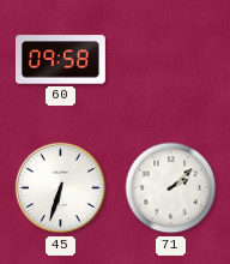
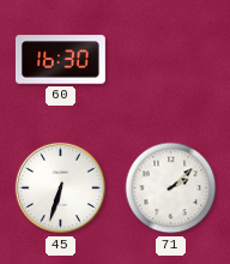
60: 09:58 -> 16:30 (60, 60)
